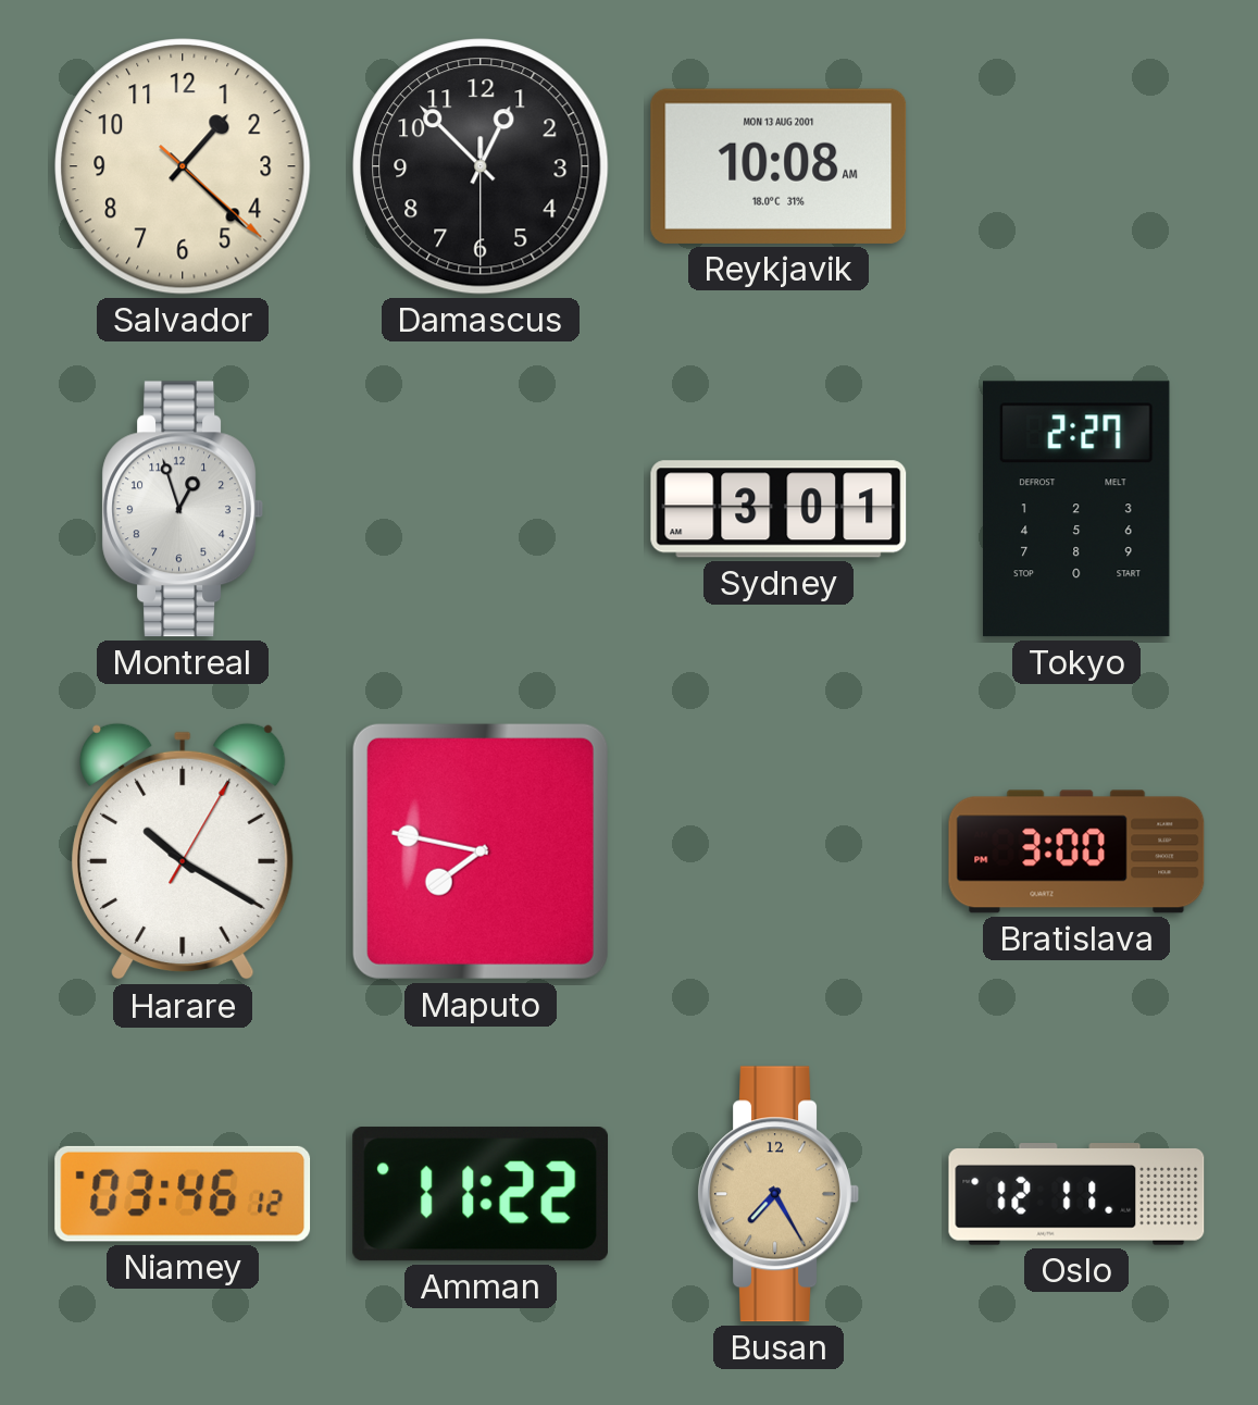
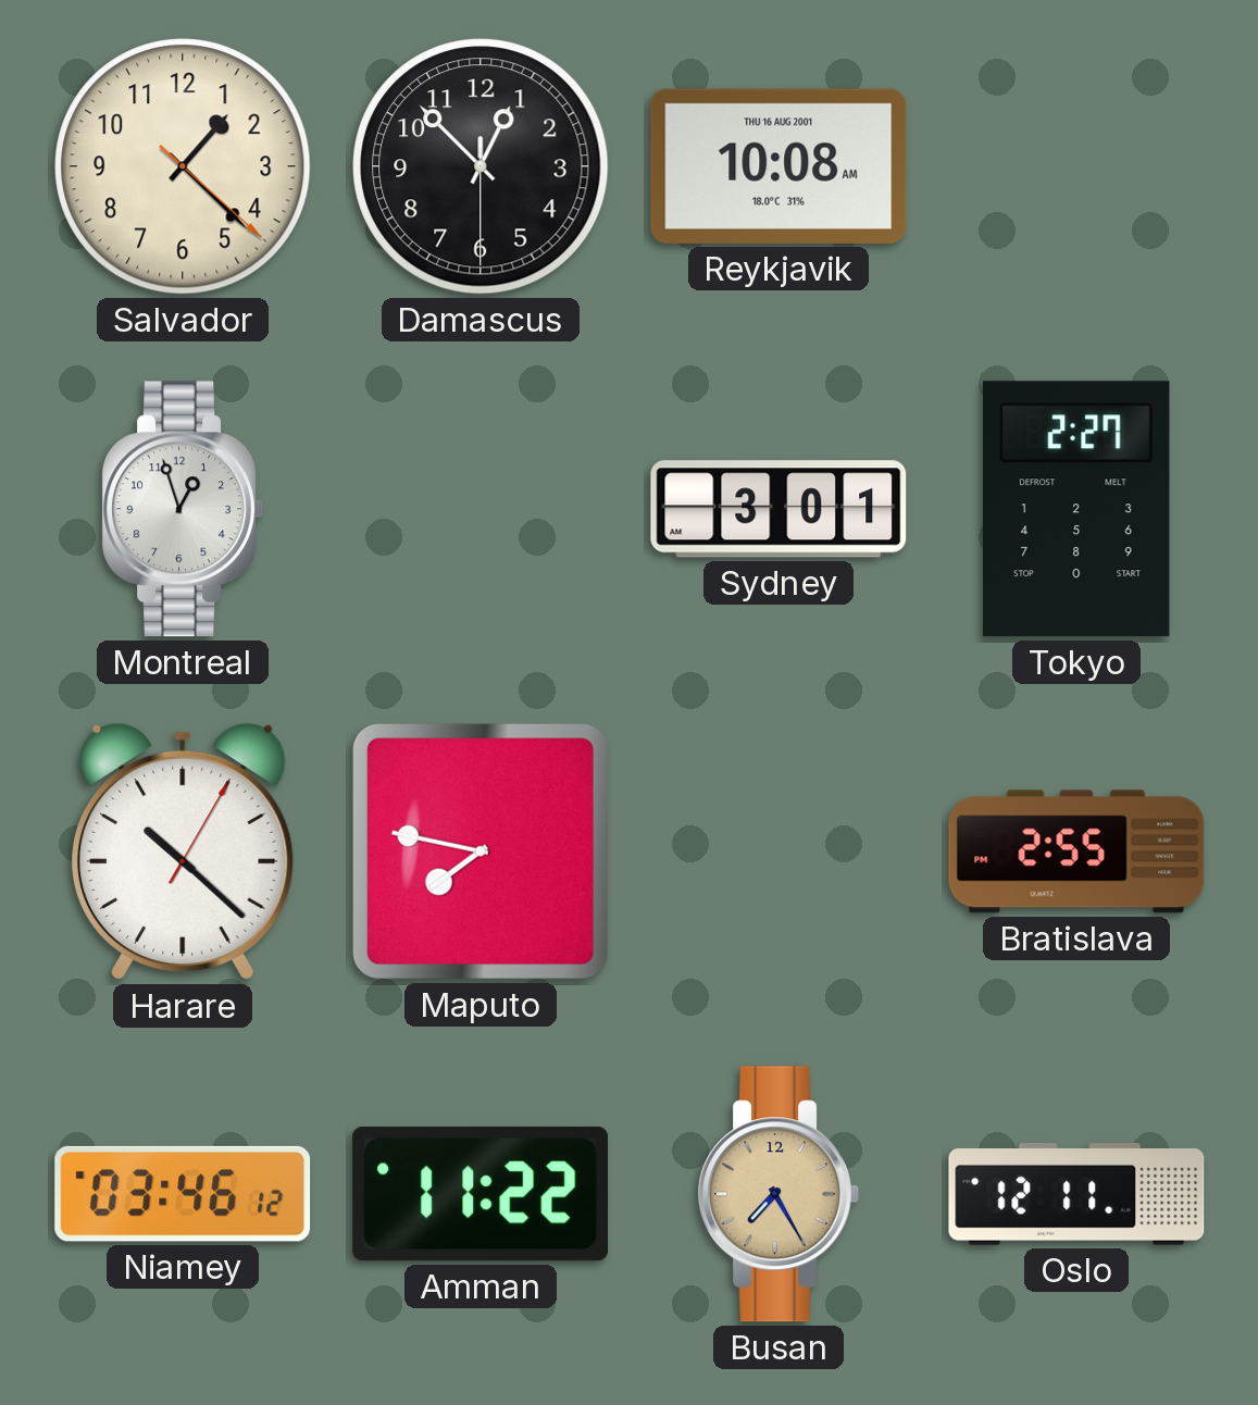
Reykjavik date: MON 13 AUG 2001 -> THU 16 AUG 2001 (779, 166)
Harare: 10:20 -> 10:22 (183, 851)
Bratislava: 3:00 -> 2:55 (1076, 851)
